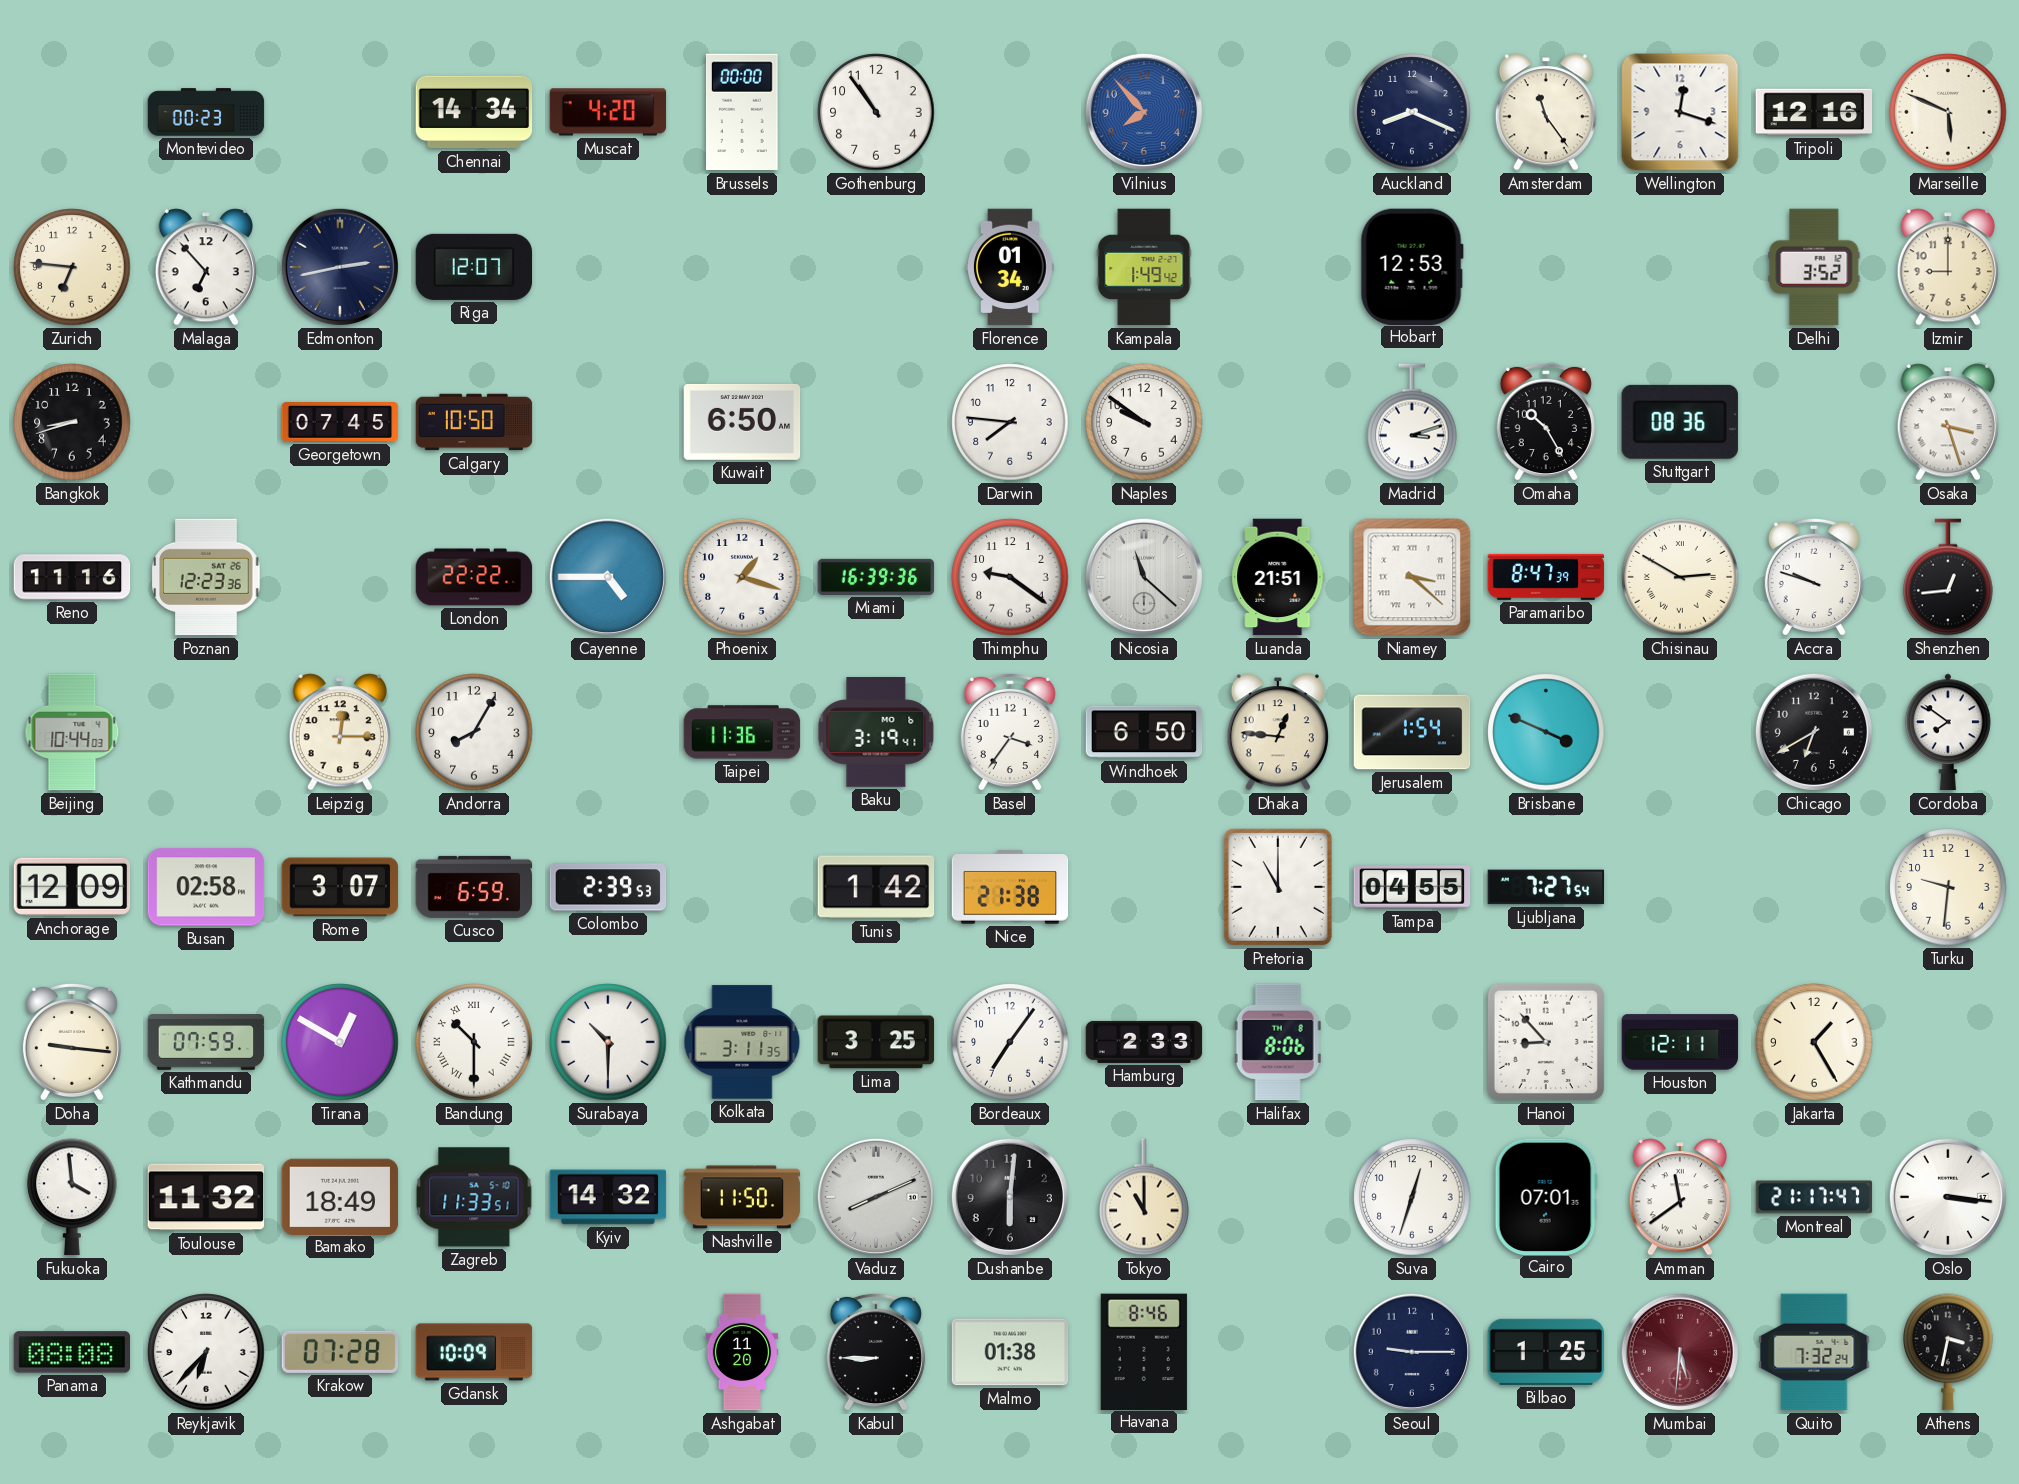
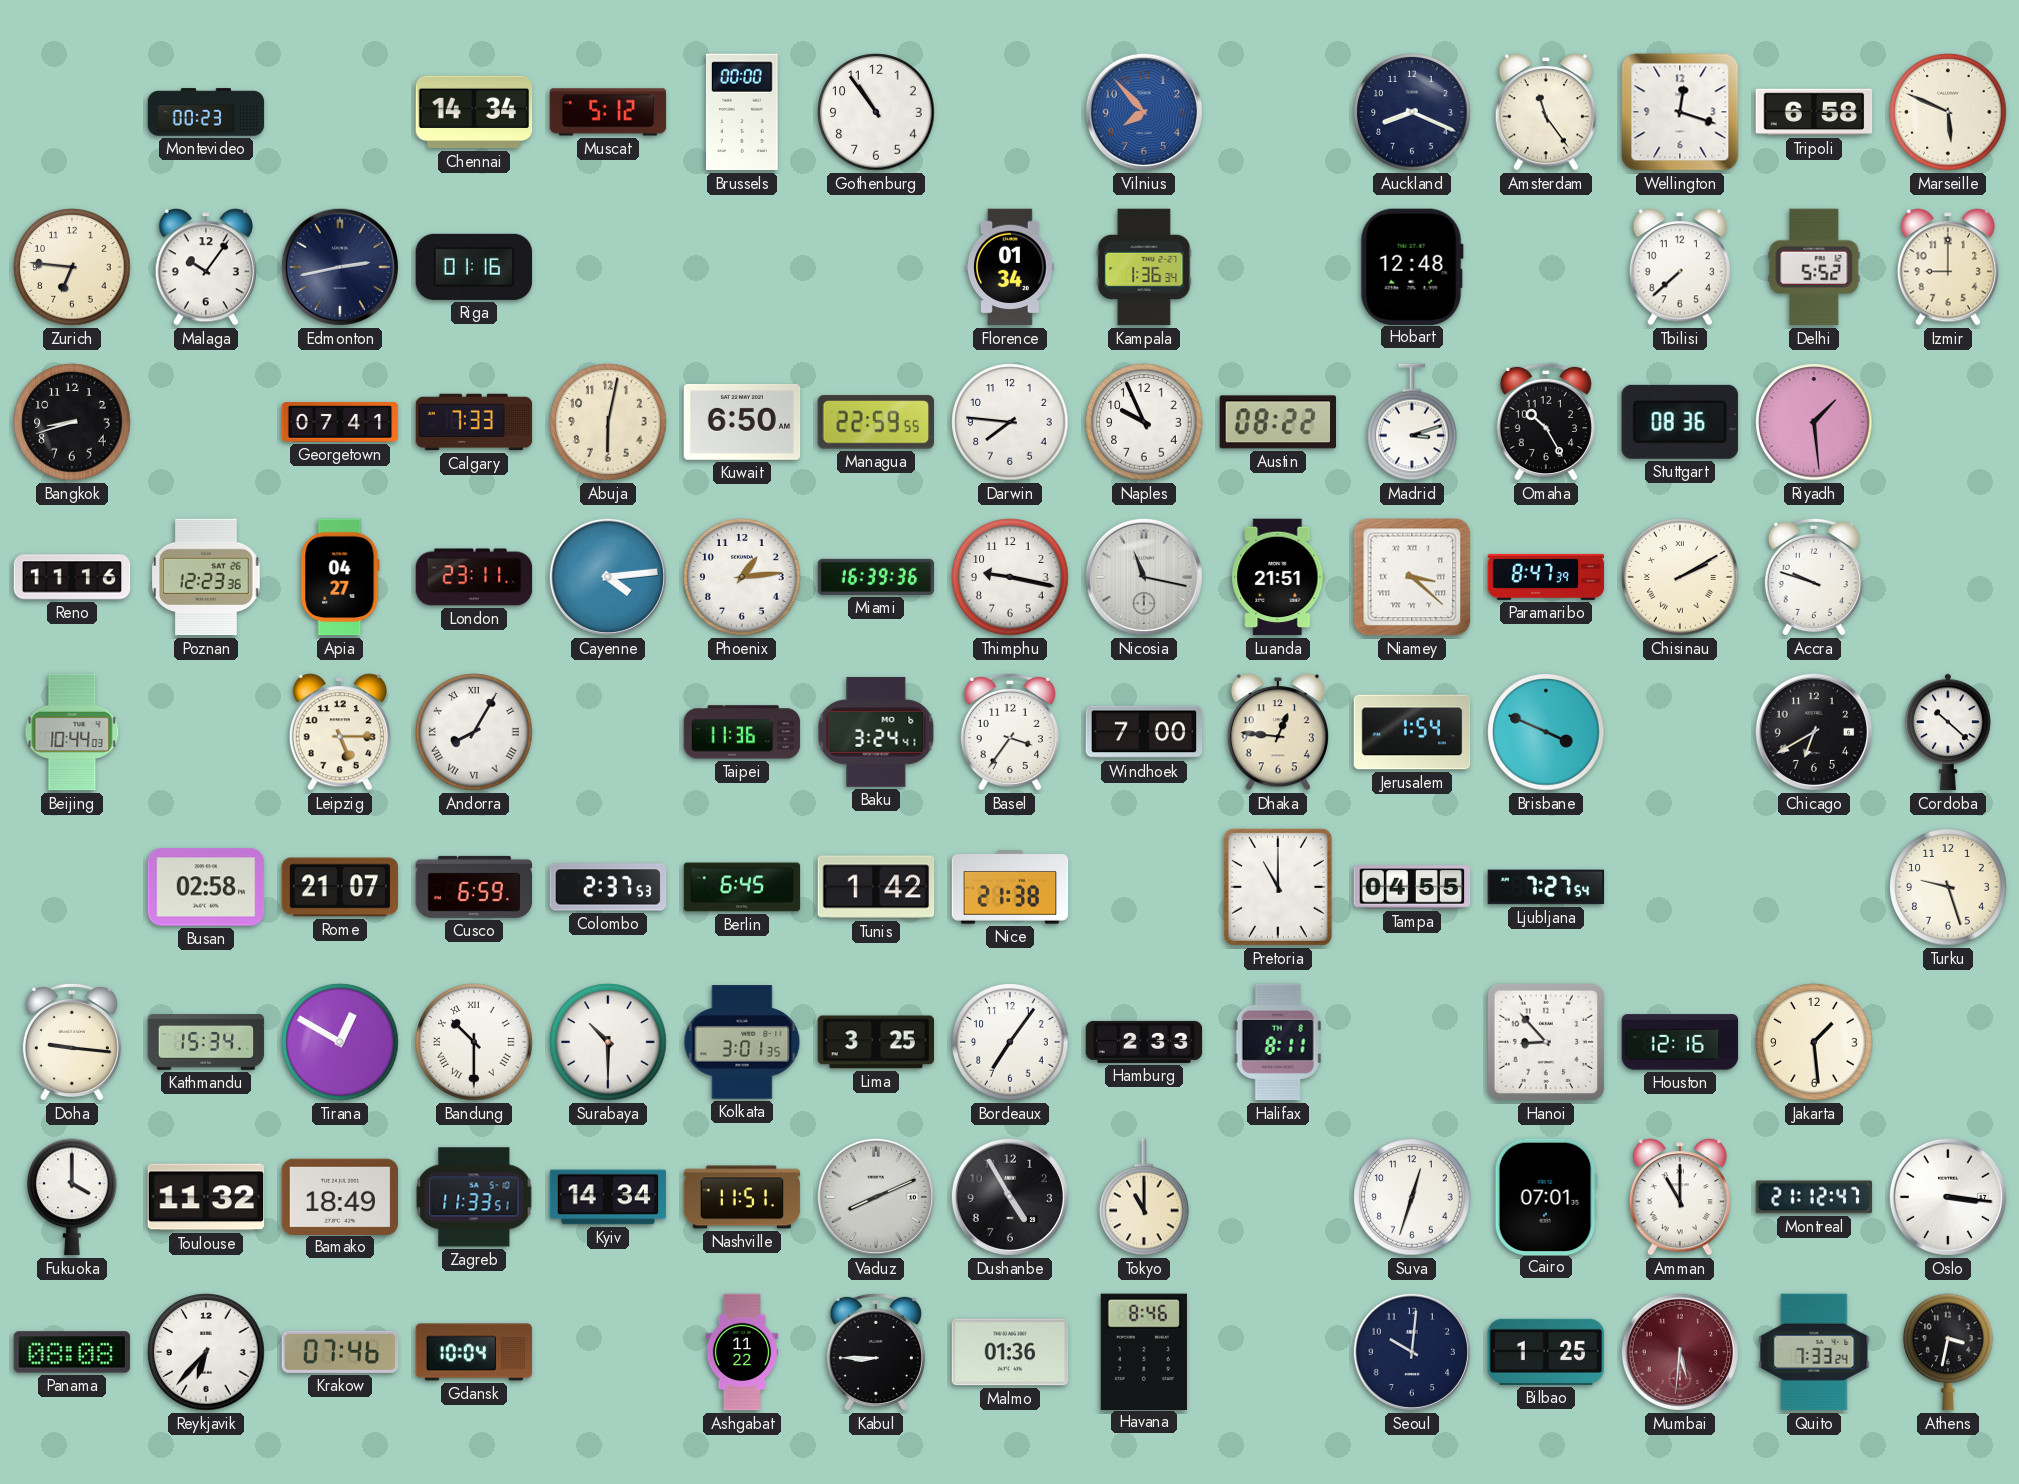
Muscat: 4:20 -> 5:12 (608, 112)
Tripoli: 12:16 -> 6:58 (1814, 112)
Malaga: 6:53 -> 10:06 (206, 267)
Riga: 12:07 -> 01:16 (474, 267)
Kampala: 1:49 -> 1:36 (1144, 267)
Hobart: 12:53 -> 12:48 (1412, 266)
Tbilisi: none -> 7:38 (1680, 267)
Delhi: 3:52 -> 5:52 (1814, 267)
Georgetown: 07:45 -> 07:41 (340, 423)
Calgary: 10:50 -> 7:33 (474, 422)
Abuja: none -> 6:02 (608, 422)
Managua: none -> 22:59 (875, 422)
Naples: 9:51 -> 9:56 (1144, 422)
Austin: none -> 08:22 (1278, 422)
Riyadh: none -> 1:29 (1814, 422)
Osaka: 3:27 -> none (1948, 422)
Apia: none -> 04:27 (340, 577)
London: 22:22 -> 23:11 (474, 577)
Cayenne: 4:45 -> 4:14 (608, 577)
Phoenix: 1:18 -> 1:14 (742, 577)
Thimphu: 9:21 -> 9:17 (1010, 577)
Nicosia: 11:22 -> 11:17 (1144, 577)
Chisinau: 2:50 -> 2:10 (1680, 577)
Shenzhen: 12:44 -> none (1948, 577)
Leipzig: 12:15 -> 5:15 (340, 732)
Andorra numerals: Arabic -> Roman (474, 732)
Baku: 3:19 -> 3:24 (876, 733)
Windhoek: 6:50 -> 7:00 (1144, 732)
Cordoba: 7:51 -> 10:22 (1949, 732)
Anchorage: 12:09 -> none (72, 887)
Rome: 3:07 -> 21:07 (340, 887)
Colombo: 2:39 -> 2:37 (608, 887)
Berlin: none -> 6:45 (742, 887)
Turku: 9:31 -> 9:27 (1948, 887)
Kathmandu: 07:59 -> 15:34 (206, 1042)
Kolkata: 3:11 -> 3:01 (742, 1042)
Halifax: 8:06 -> 8:11 (1278, 1042)
Houston: 12:11 -> 12:16 (1680, 1042)
Jakarta: 1:25 -> 1:29 (1814, 1042)
Fukuoka: 3:59 -> 4:00 (72, 1197)
Kyiv: 14:32 -> 14:34 (608, 1197)
Nashville: 11:50 -> 11:51 (742, 1197)
Dushanbe: 6:01 -> 4:55 (1010, 1197)
Amman: 11:39 -> 11:00 (1680, 1197)
Montreal: 21:17 -> 21:12 (1814, 1197)
Krakow: 07:28 -> 07:46 (340, 1352)
Gdansk: 10:09 -> 10:04 (474, 1352)
Ashgabat: 11:20 -> 11:22 (742, 1352)
Malmo: 01:38 -> 01:36 (1010, 1352)
Seoul: 9:15 -> 10:01 (1412, 1352)
Quito: 7:32 -> 7:33 (1814, 1352)
